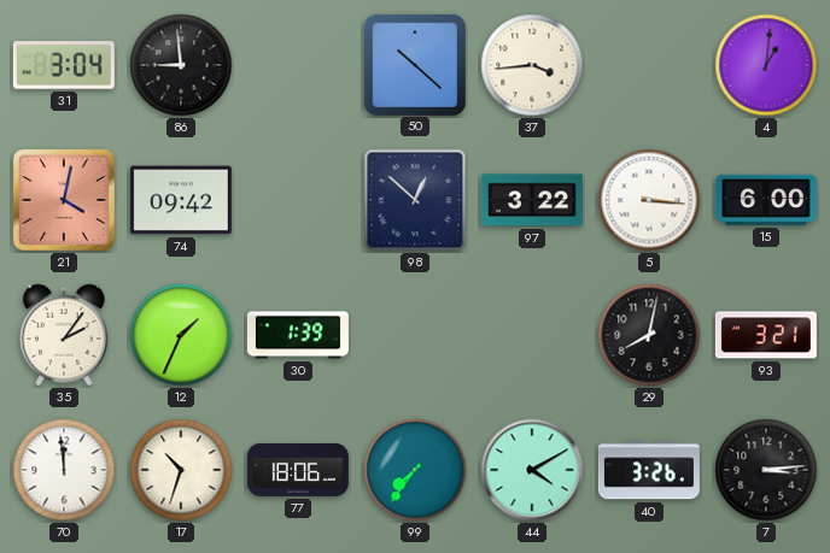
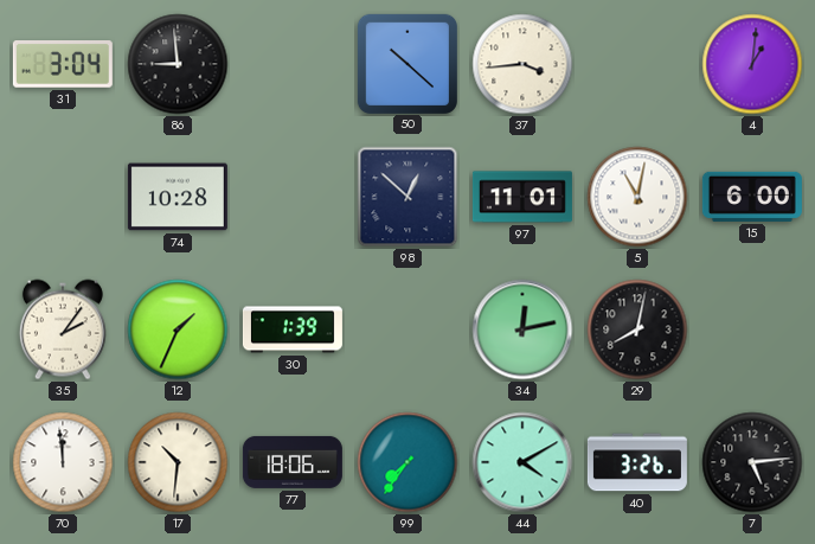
21: 4:02 -> none (65, 201)
74: 09:42 -> 10:28 (178, 197)
97: 3:22 -> 11:01 (522, 197)
5: 3:16 -> 11:02 (637, 197)
34: none -> 12:13 (522, 329)
93: 3:21 -> none (766, 335)
17: 10:33 -> 10:31 (178, 462)
7: 3:14 -> 5:14 (752, 462)
